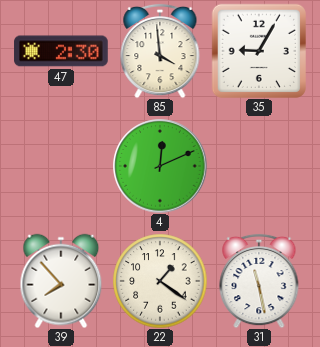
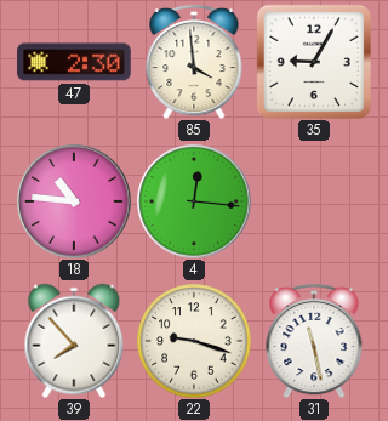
18: none -> 10:46 (74, 201)
4: 12:11 -> 12:16 (194, 201)
22: 1:21 -> 9:18 (194, 341)
